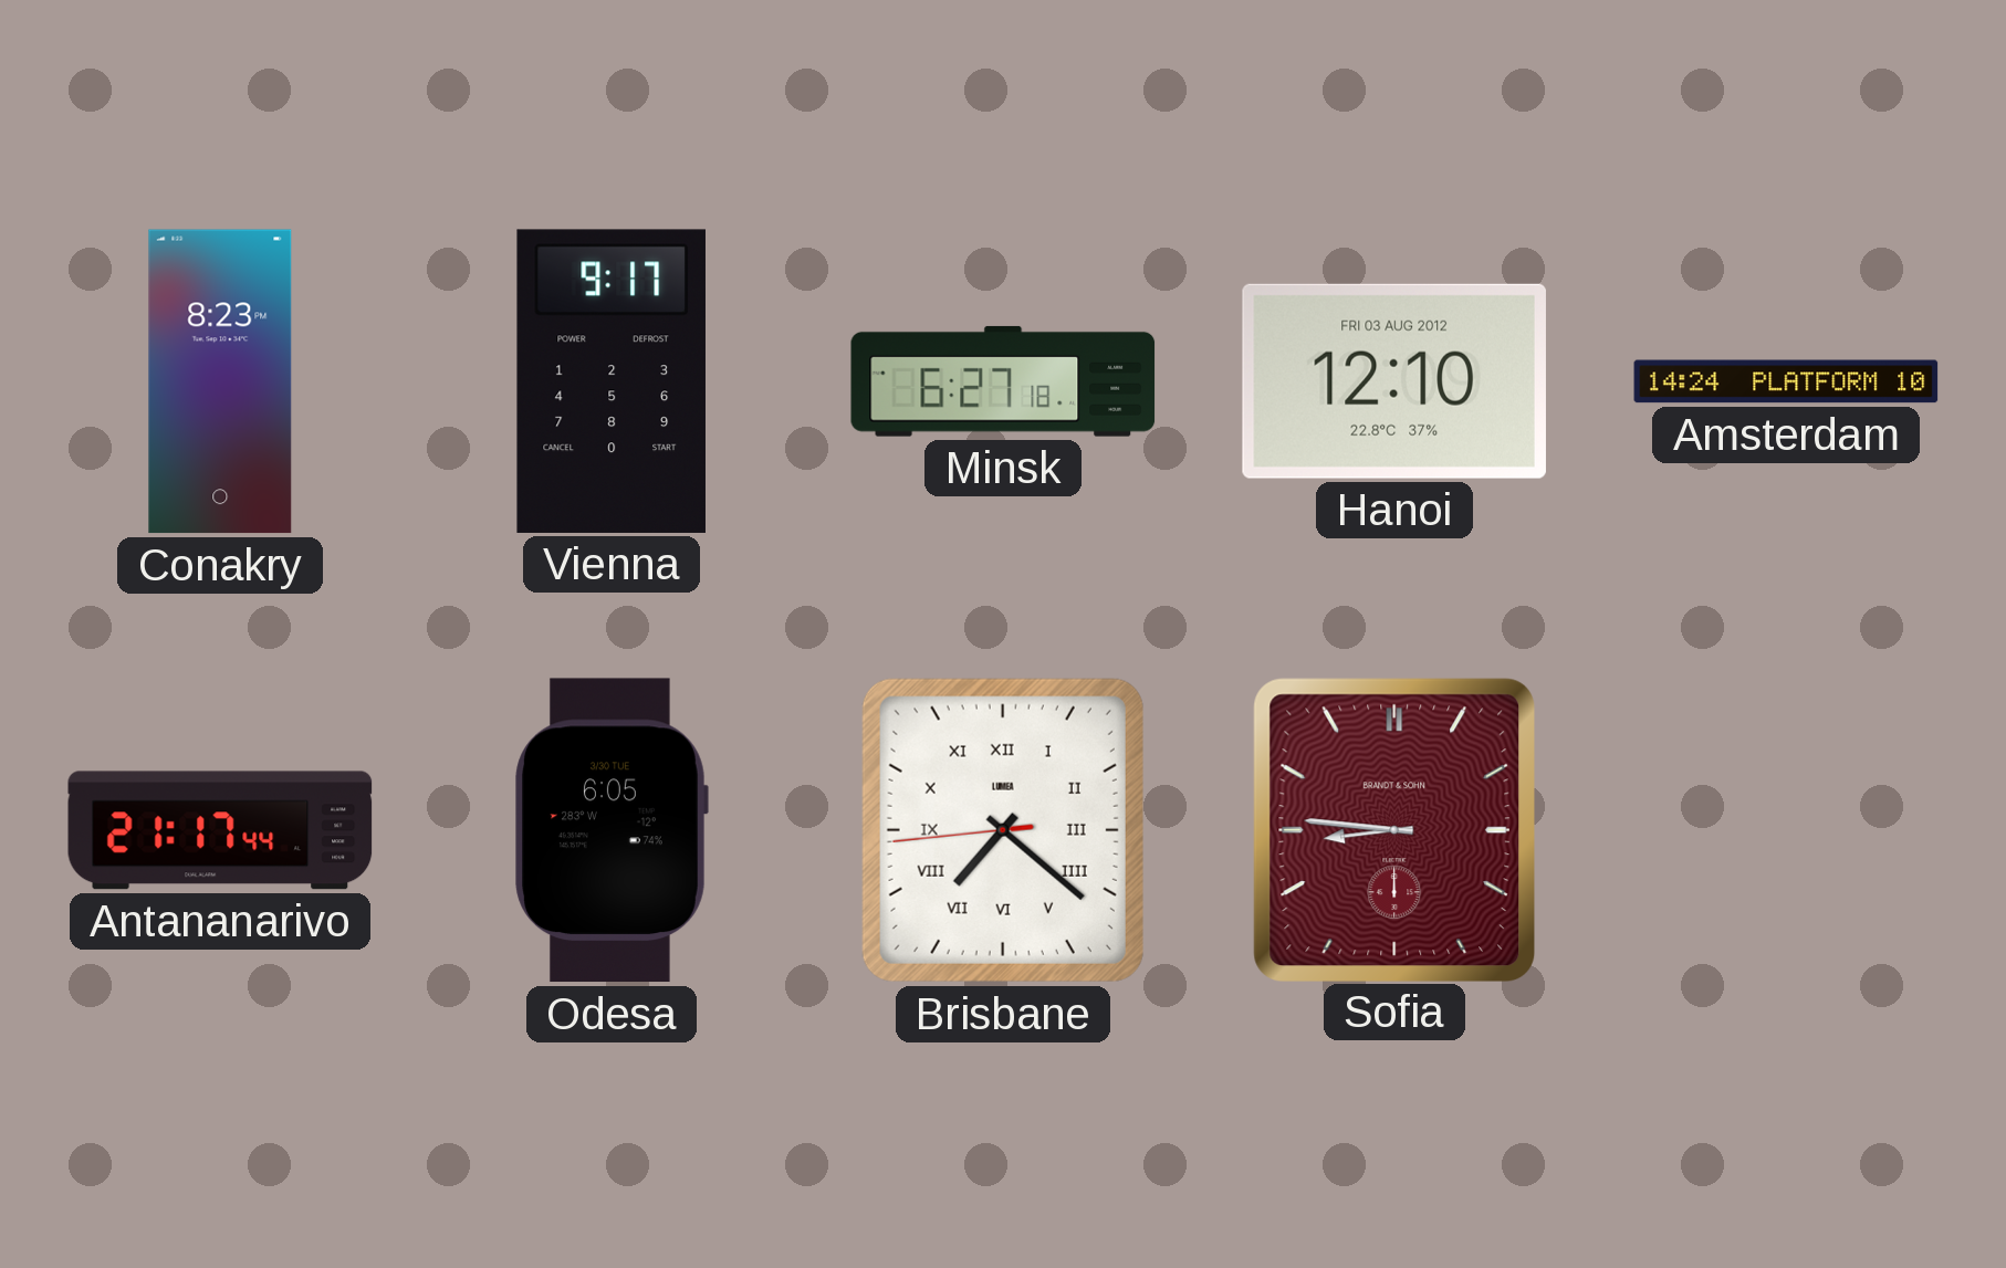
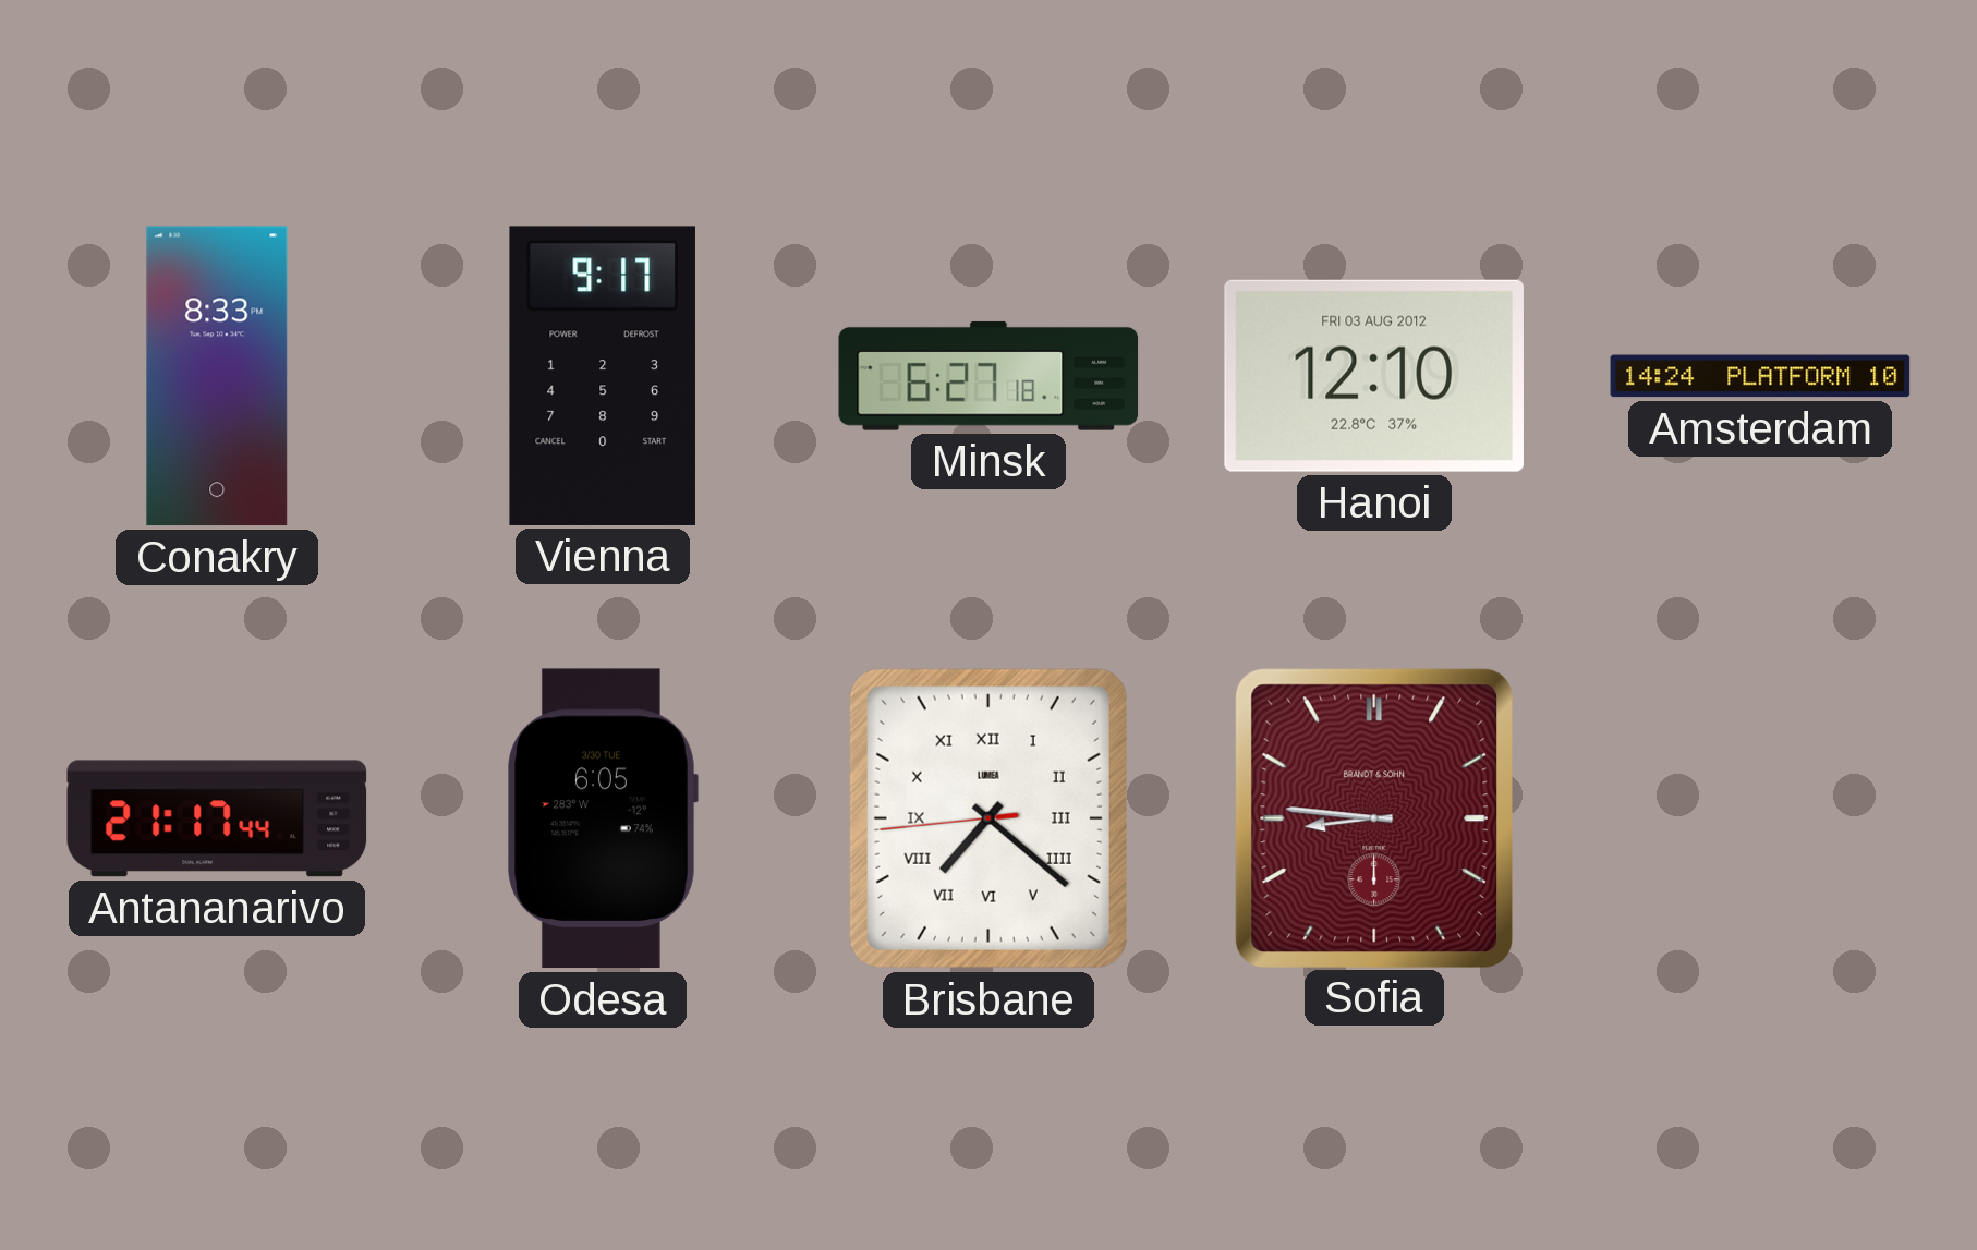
Conakry: 8:23 -> 8:33 (217, 376)
